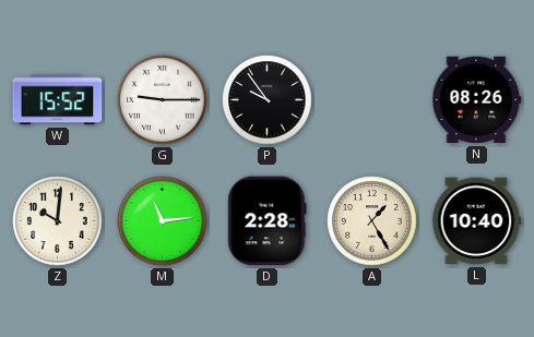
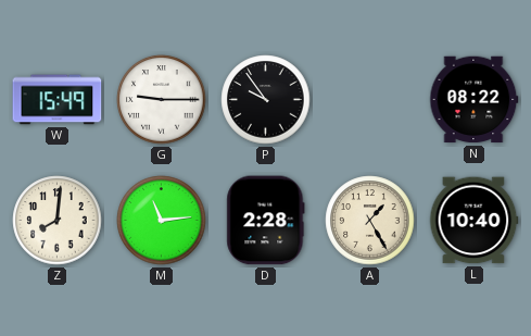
W: 15:52 -> 15:49 (58, 100)
N: 08:26 -> 08:22 (475, 100)
Z: 10:01 -> 8:01 (58, 221)
